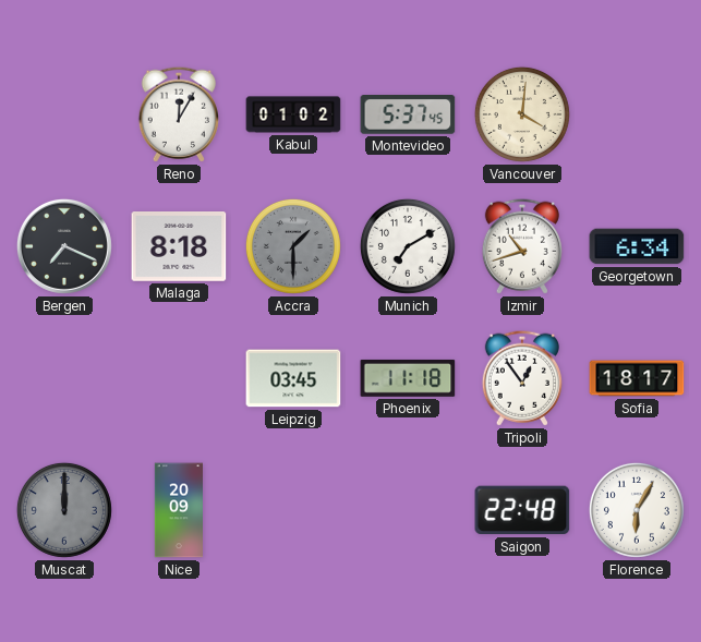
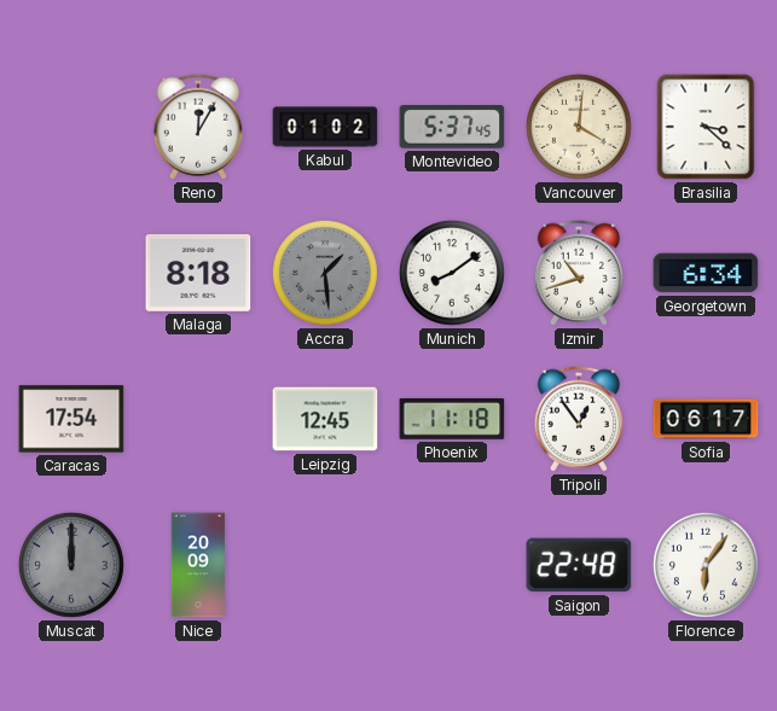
Brasilia: none -> 3:22 (706, 127)
Bergen: 7:19 -> none (64, 246)
Accra: 1:30 -> 1:29 (325, 273)
Munich: 7:10 -> 8:09 (452, 273)
Caracas: none -> 17:54 (71, 419)
Leipzig: 03:45 -> 12:45 (325, 419)
Sofia: 18:17 -> 06:17 (706, 419)
Florence: 6:05 -> 6:06 (706, 565)
